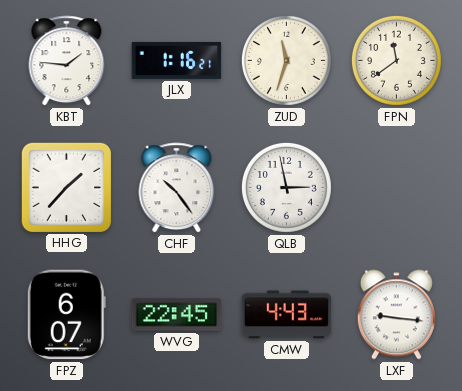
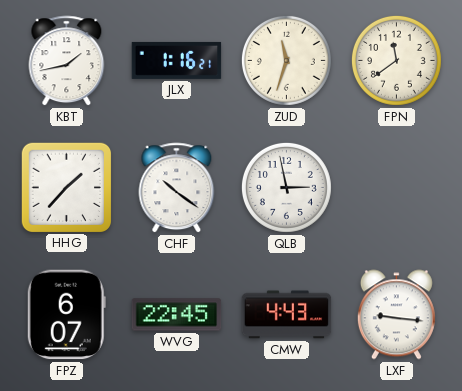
KBT: 1:46 -> 1:43 (67, 61)
CHF: 10:24 -> 10:21 (177, 188)
